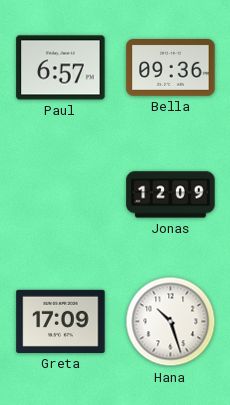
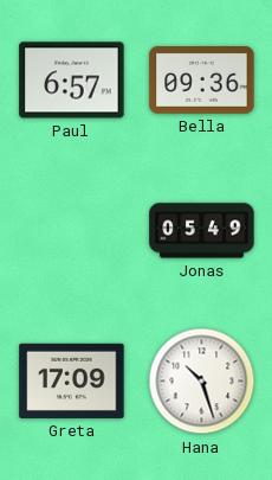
Jonas: 12:09 -> 05:49 (202, 231)
